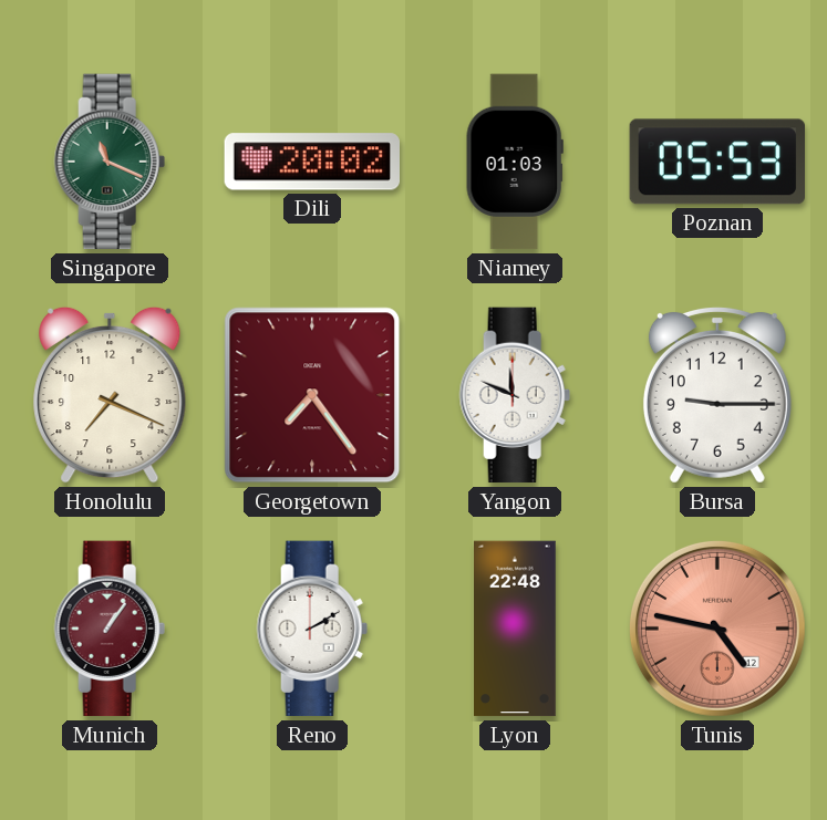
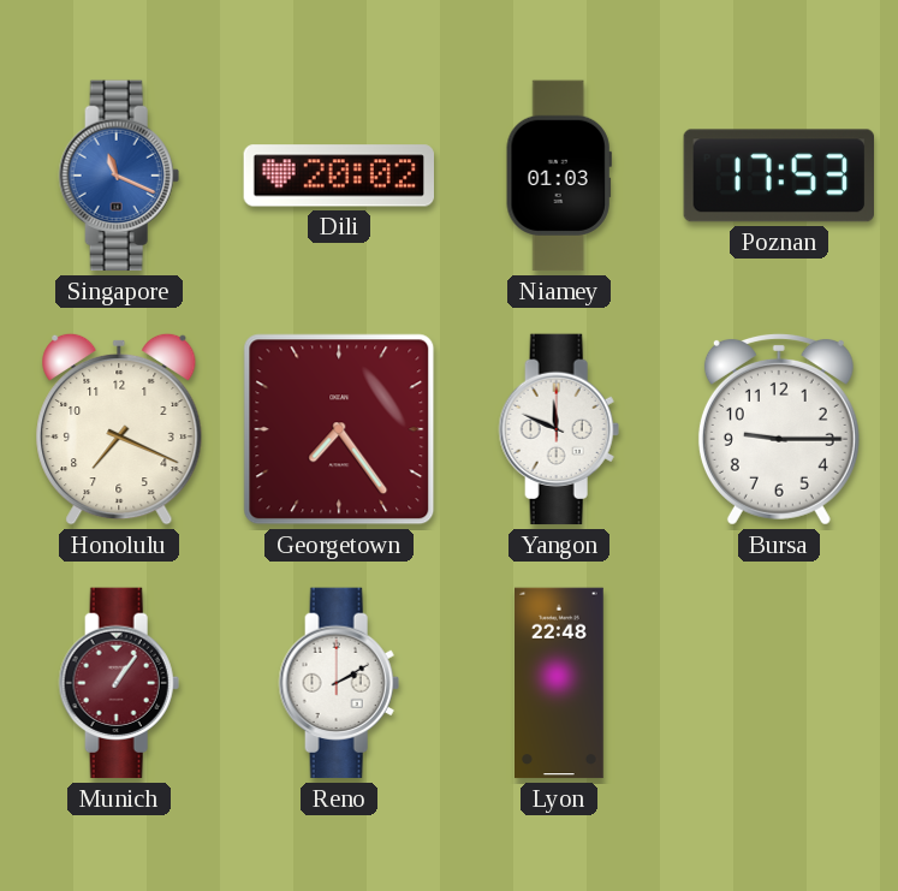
Singapore dial: green -> blue (119, 176)
Poznan: 05:53 -> 17:53 (778, 176)
Tunis: 4:47 -> none (717, 629)
